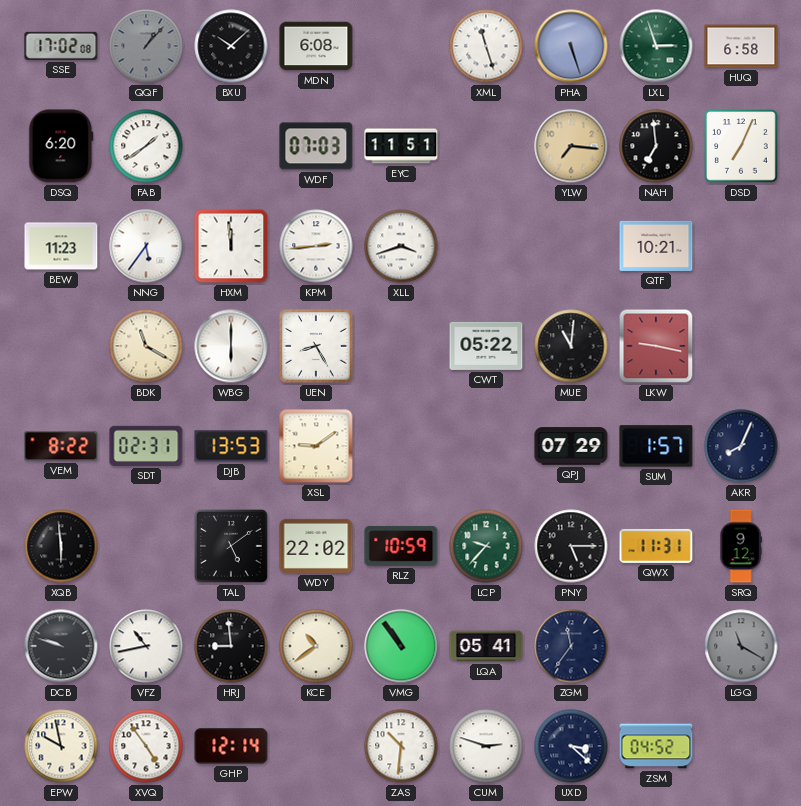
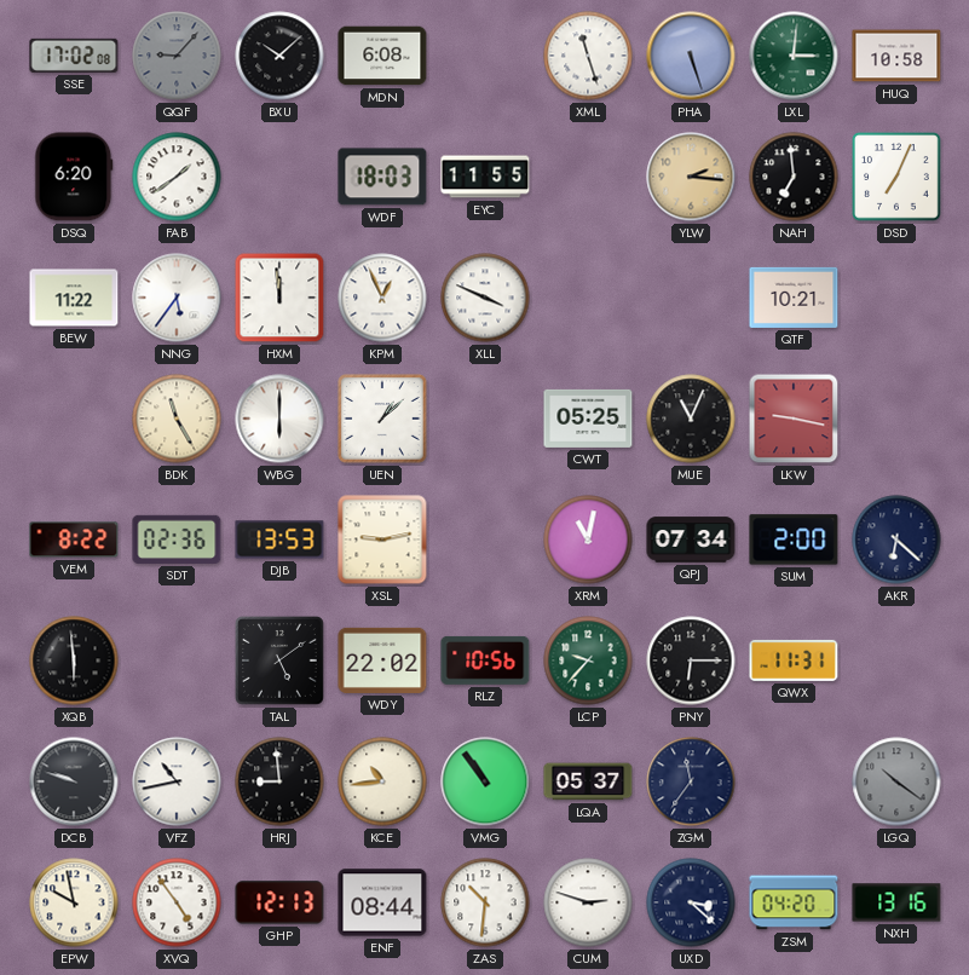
QQF: 1:07 -> 9:07 (177, 56)
LXL: 2:57 -> 3:01 (794, 56)
HUQ: 6:58 -> 10:58 (896, 56)
WDF: 07:03 -> 18:03 (382, 177)
EYC: 11:51 -> 11:55 (485, 177)
YLW: 7:16 -> 2:16 (691, 177)
BEW: 11:23 -> 11:22 (74, 298)
KPM: 2:44 -> 12:56 (382, 298)
XLL: 3:42 -> 3:49 (485, 298)
BDK: 11:20 -> 11:25 (177, 419)
UEN: 8:25 -> 1:08 (382, 419)
CWT: 05:22 -> 05:25 (588, 419)
MUE: 11:01 -> 11:04 (691, 419)
SDT: 02:31 -> 02:36 (177, 540)
XSL: 9:09 -> 9:13 (382, 540)
XRM: none -> 11:02 (588, 540)
QPJ: 07:29 -> 07:34 (691, 540)
SUM: 1:57 -> 2:00 (794, 540)
AKR: 8:04 -> 6:22 (896, 540)
RLZ: 10:59 -> 10:56 (485, 660)
PNY: 5:15 -> 6:15 (691, 660)
SRQ: 9:12 -> none (741, 546)
KCE: 10:39 -> 10:44 (382, 781)
LQA: 05:41 -> 05:37 (588, 781)
LGQ: 11:20 -> 10:21 (896, 781)
GHP: 12:14 -> 12:13 (279, 902)
ENF: none -> 08:44 (382, 902)
ZSM: 04:52 -> 04:20 (794, 902)
NXH: none -> 13:16 (896, 902)
